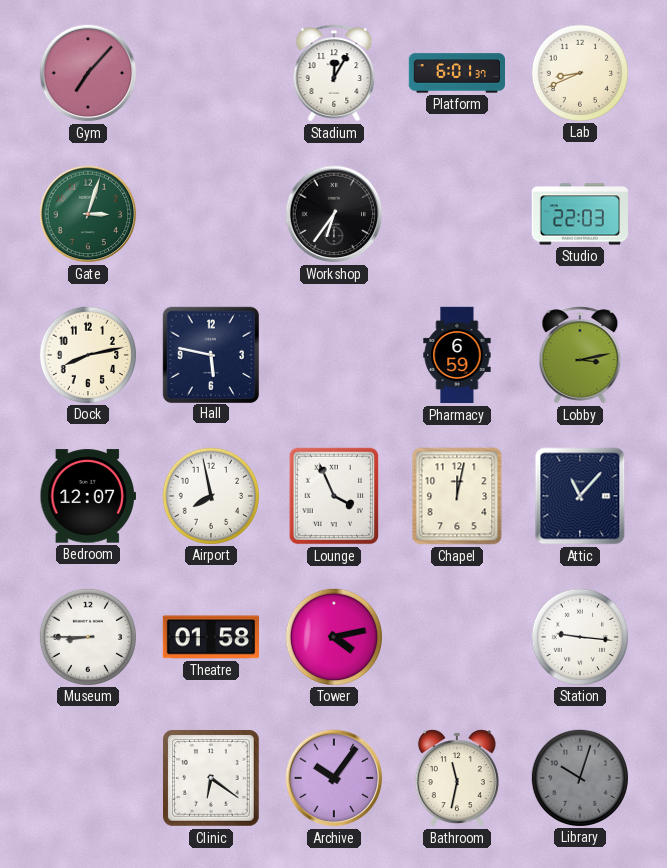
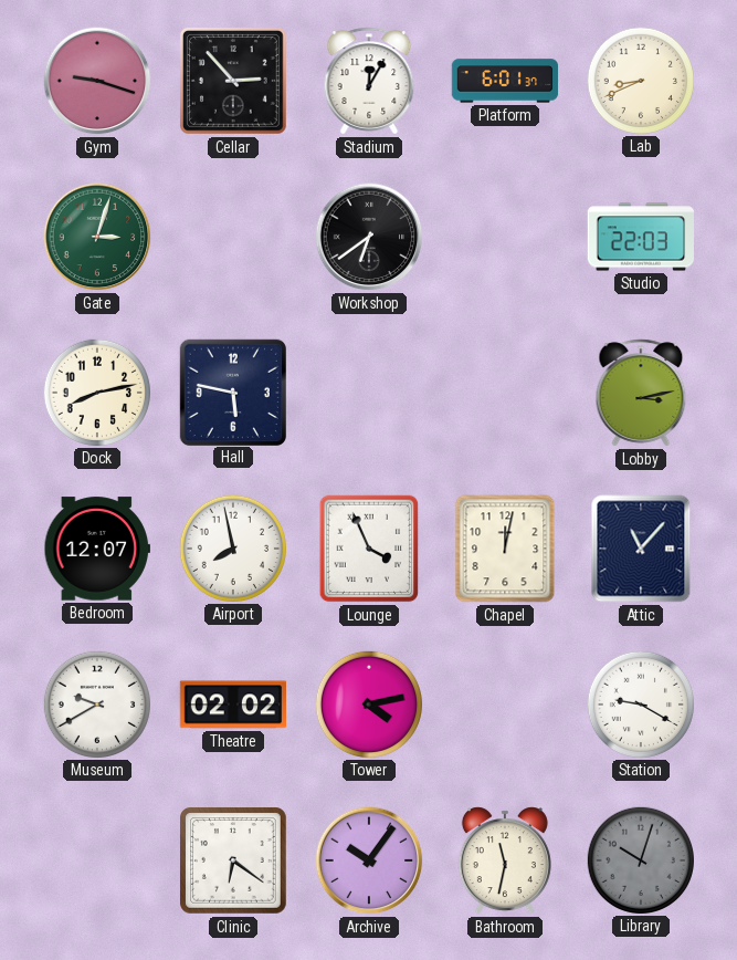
Gym: 7:07 -> 9:18 (97, 81)
Cellar: none -> 2:53 (233, 81)
Workshop: 6:36 -> 6:39 (369, 237)
Pharmacy: 6:59 -> none (457, 355)
Museum: 8:45 -> 9:40 (96, 703)
Theatre: 01:58 -> 02:02 (232, 705)
Station: 9:16 -> 9:20 (640, 703)
